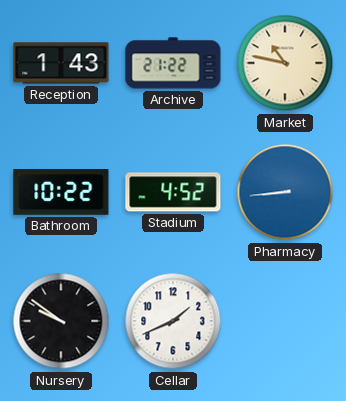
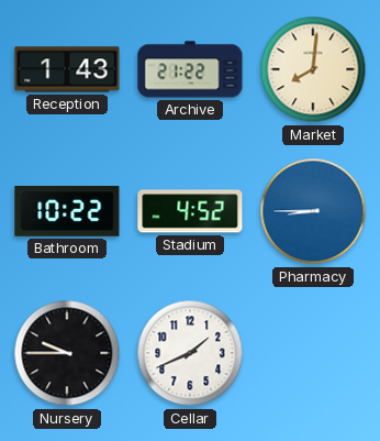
Market: 10:47 -> 8:01 (313, 69)
Pharmacy: 8:44 -> 8:45 (313, 211)
Nursery: 9:51 -> 9:45 (67, 353)
